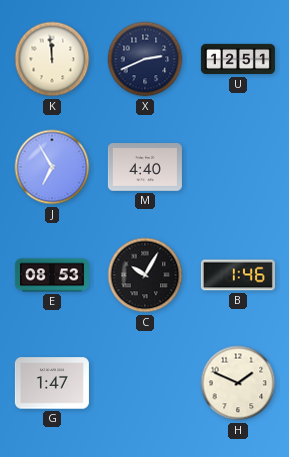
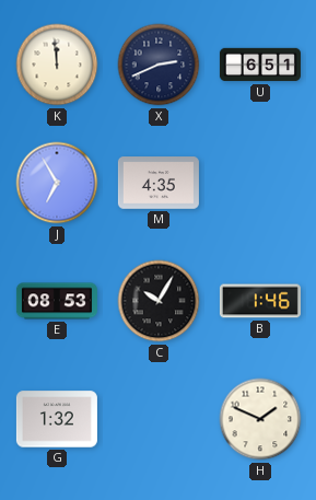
U: 12:51 -> 6:51 (260, 65)
M: 4:40 -> 4:35 (159, 183)
G: 1:47 -> 1:32 (57, 419)
